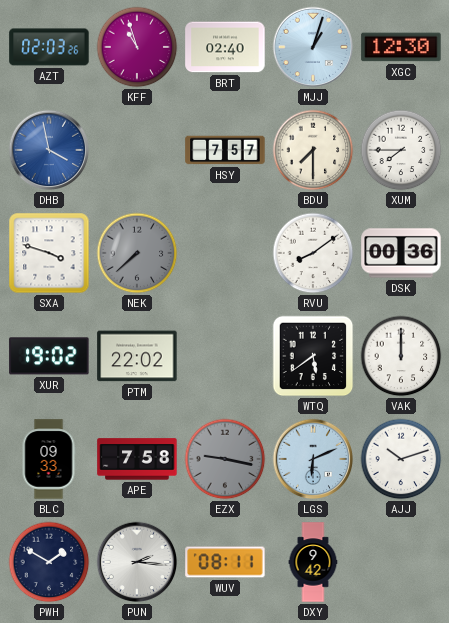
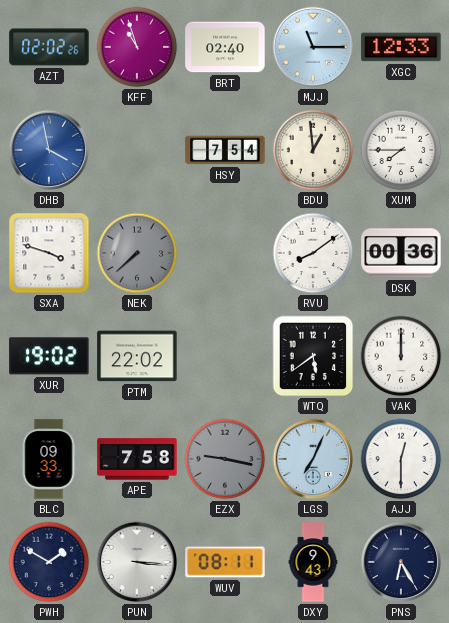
AZT: 02:03 -> 02:02 (49, 47)
MJJ: 1:03 -> 11:15 (313, 47)
XGC: 12:30 -> 12:33 (401, 47)
HSY: 7:57 -> 7:54 (225, 150)
BDU: 7:30 -> 12:59 (313, 150)
LGS: 6:11 -> 7:04 (313, 459)
AJJ: 10:12 -> 12:30 (401, 459)
PUN: 2:16 -> 3:16 (137, 562)
DXY: 9:42 -> 9:43 (313, 562)
PNS: none -> 6:25 (401, 562)
